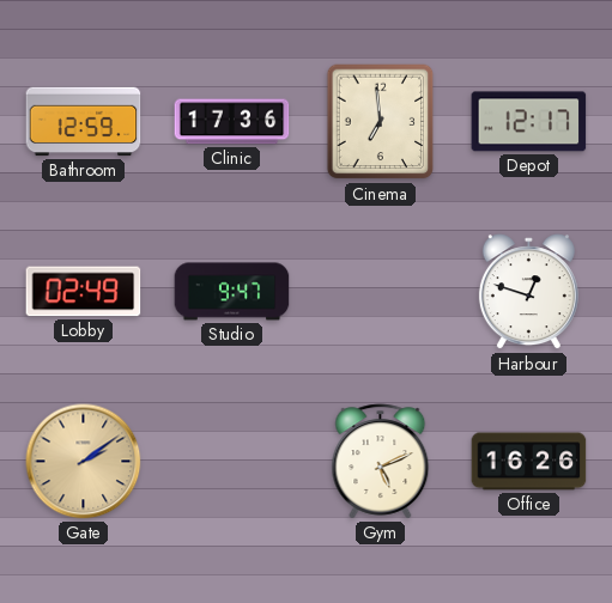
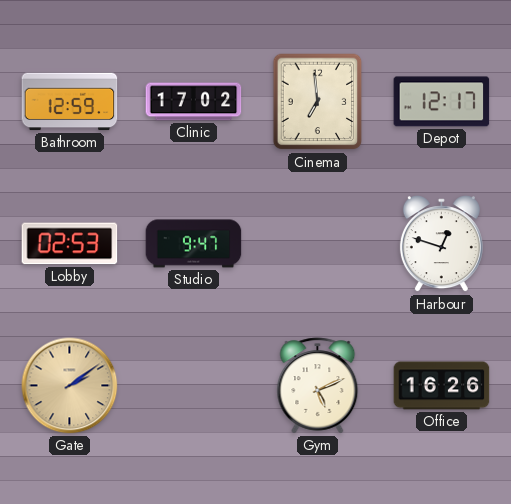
Clinic: 17:36 -> 17:02 (194, 102)
Lobby: 02:49 -> 02:53 (70, 244)
